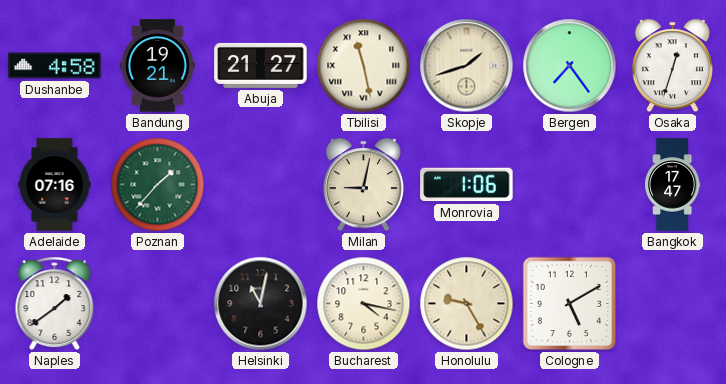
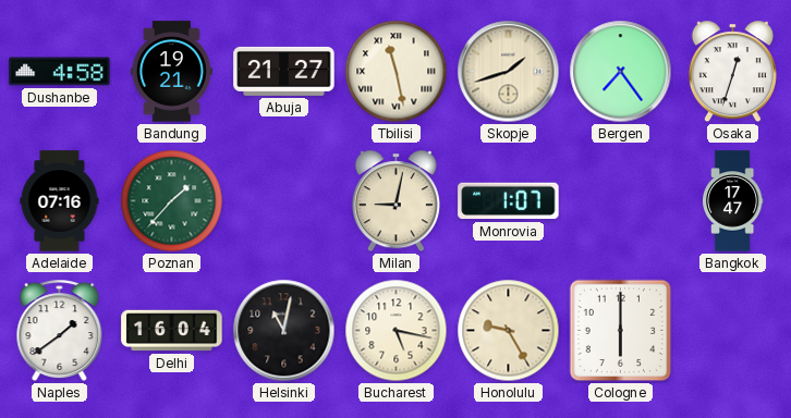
Monrovia: 1:06 -> 1:07 (509, 201)
Delhi: none -> 16:04 (172, 331)
Bucharest: 4:17 -> 5:17 (397, 331)
Cologne: 5:10 -> 6:00 (621, 331)
